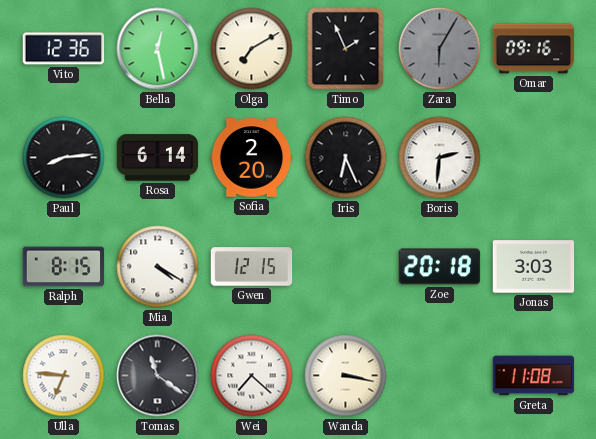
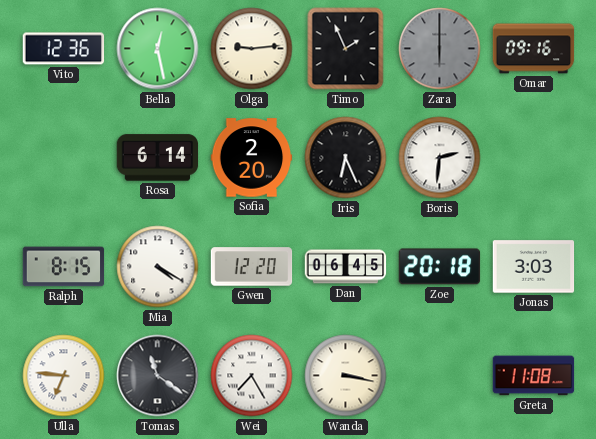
Olga: 7:10 -> 9:14 (252, 49)
Zara: 6:05 -> 6:00 (440, 49)
Paul: 8:14 -> none (64, 158)
Gwen: 12:15 -> 12:20 (252, 267)
Dan: none -> 06:45 (346, 267)
Wei: 7:22 -> 7:25 (252, 376)
